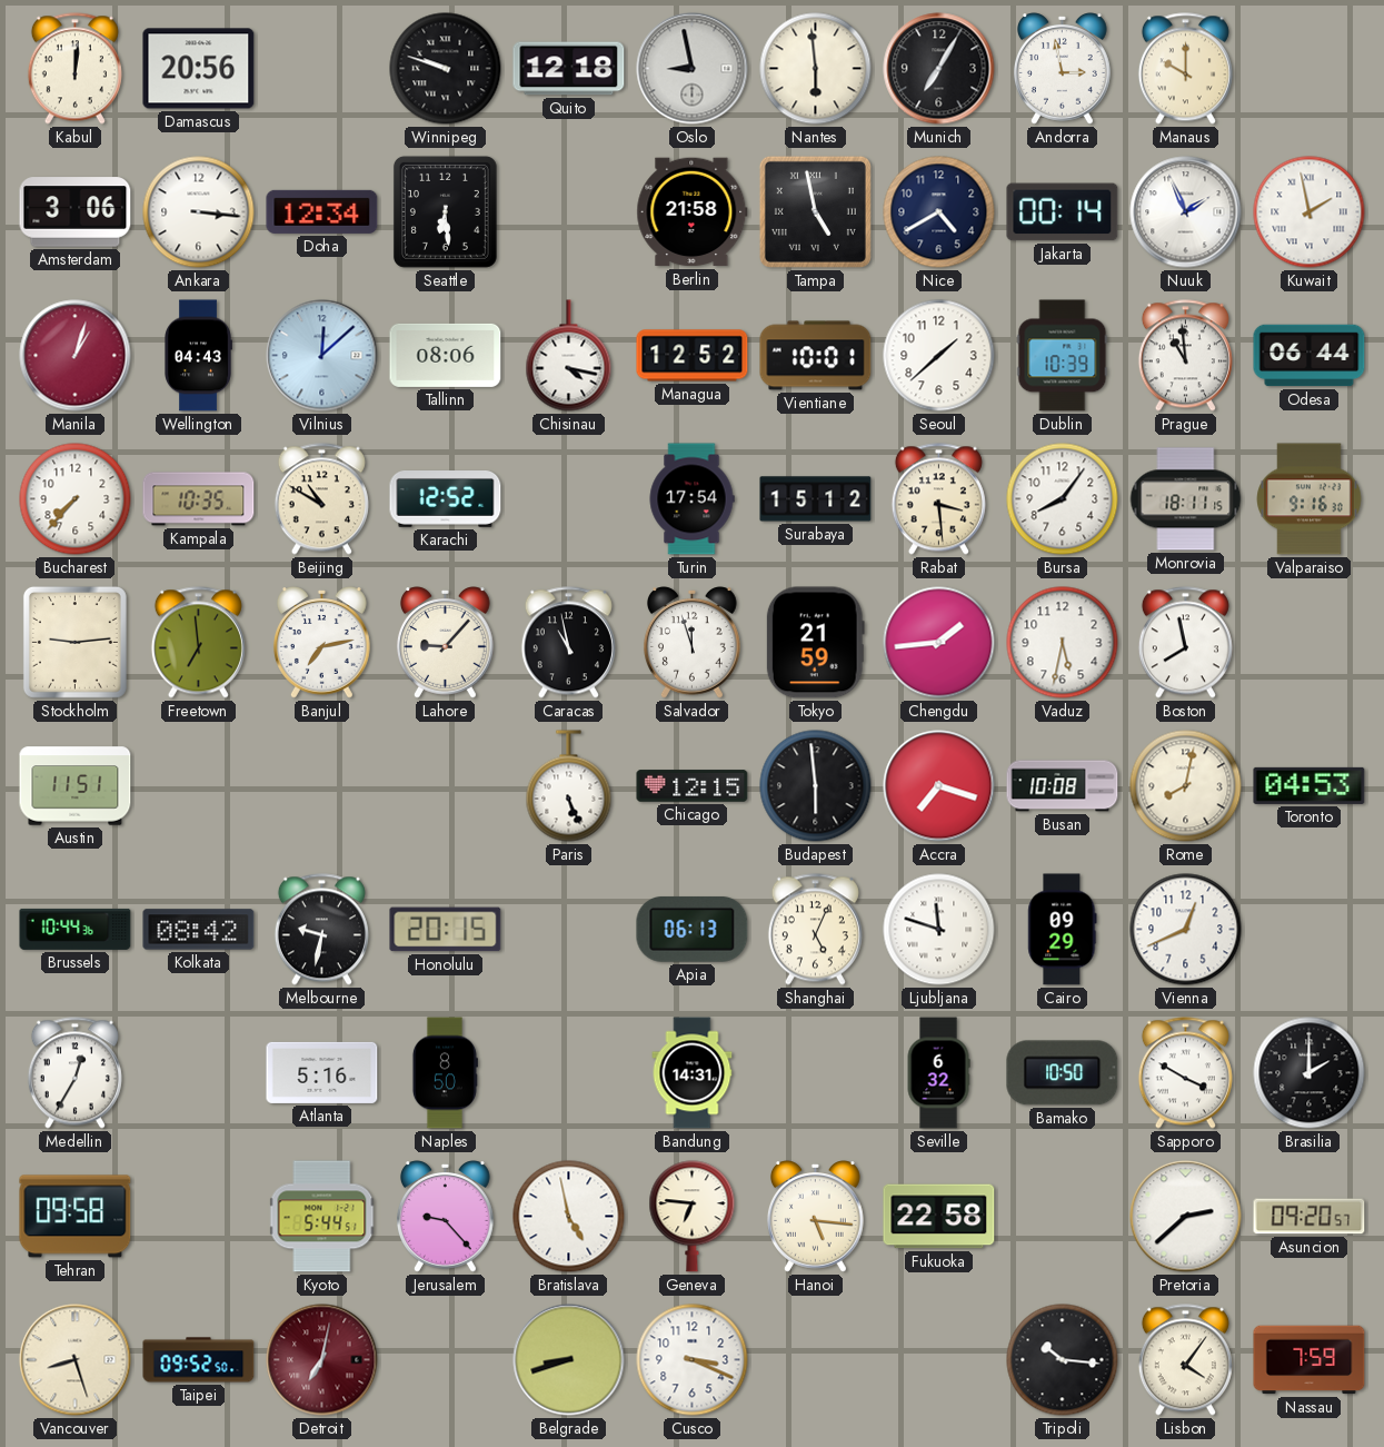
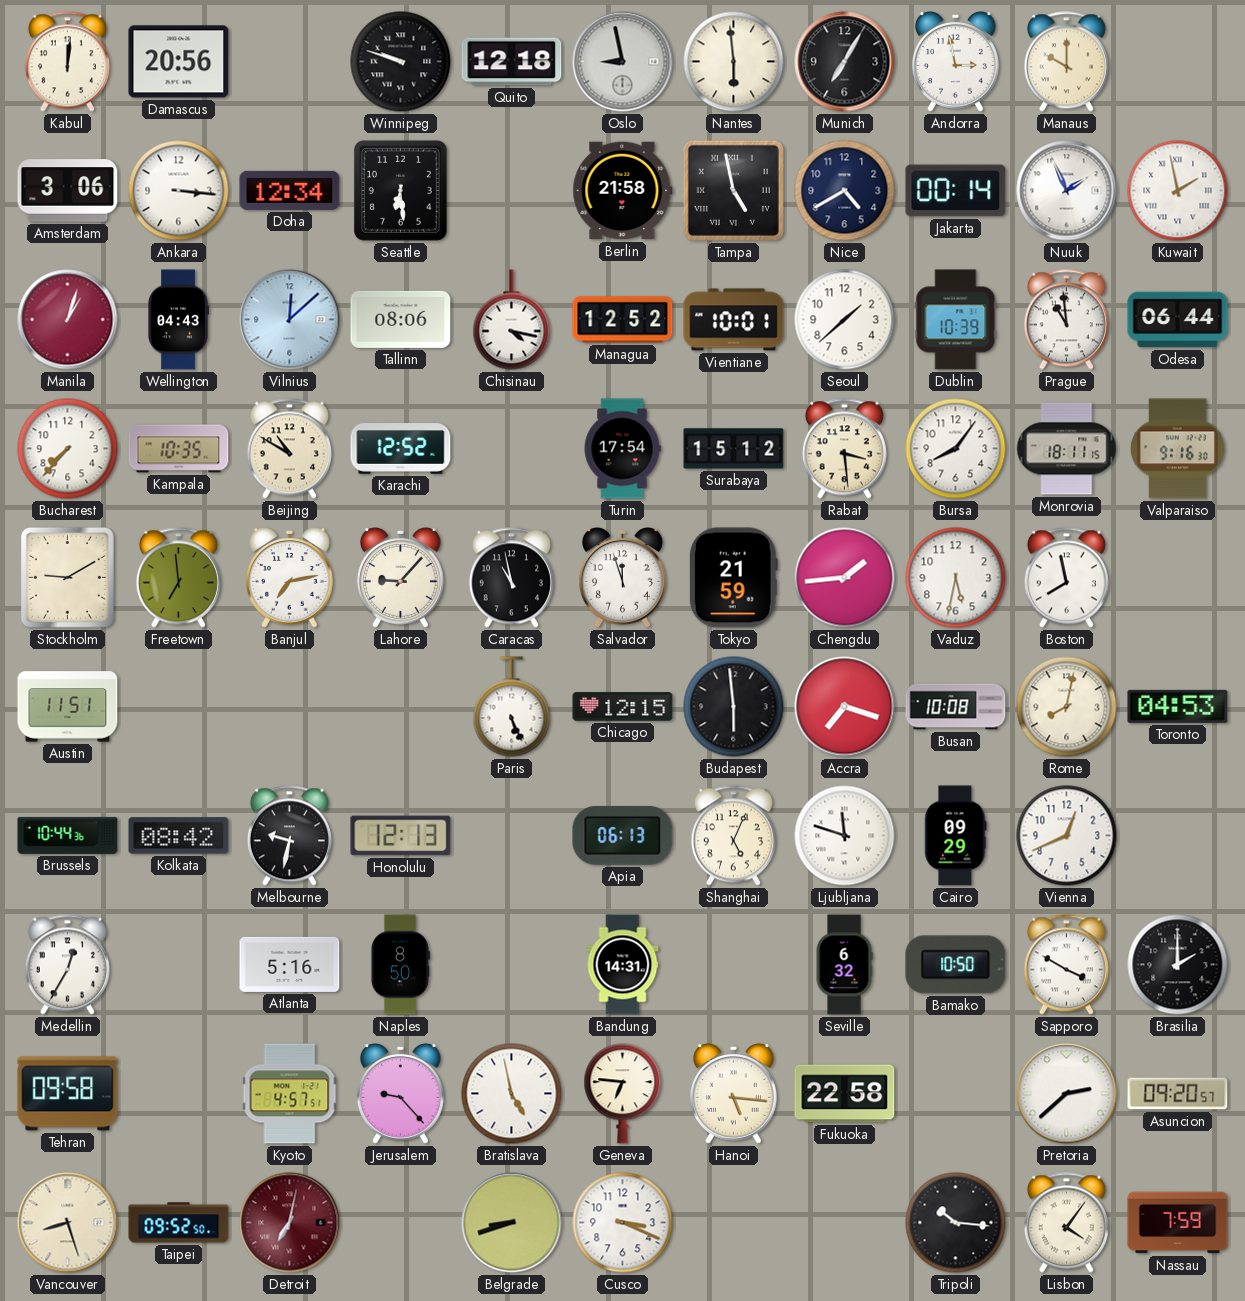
Stockholm: 9:14 -> 9:10 (67, 577)
Honolulu: 20:15 -> 12:13 (401, 836)
Kyoto: 5:44 -> 4:57 (290, 1094)
